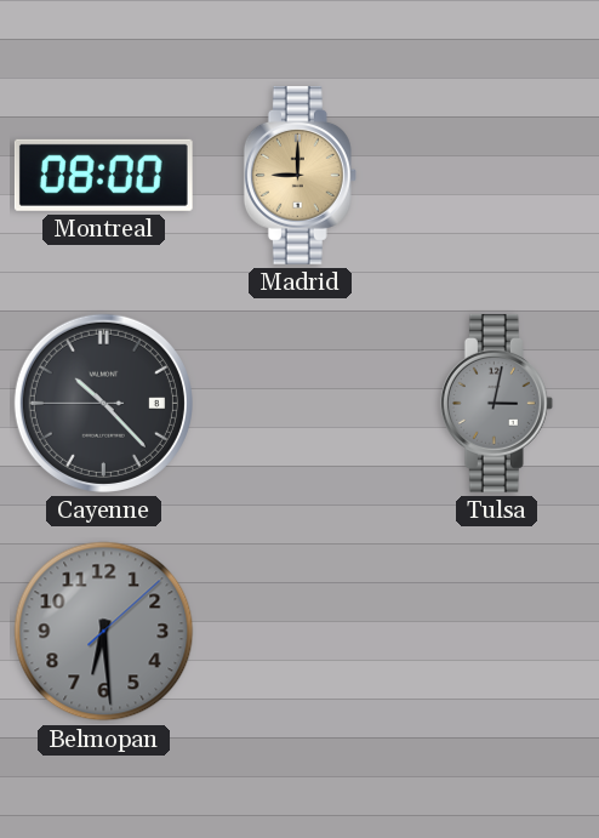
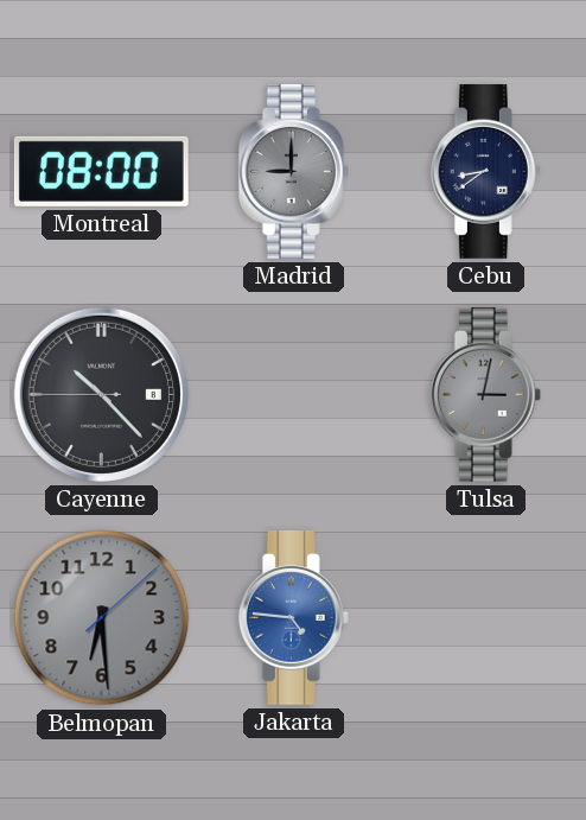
Madrid dial: champagne -> grey (293, 171)
Cebu: none -> 8:39 (485, 171)
Jakarta: none -> 4:46 (293, 617)
